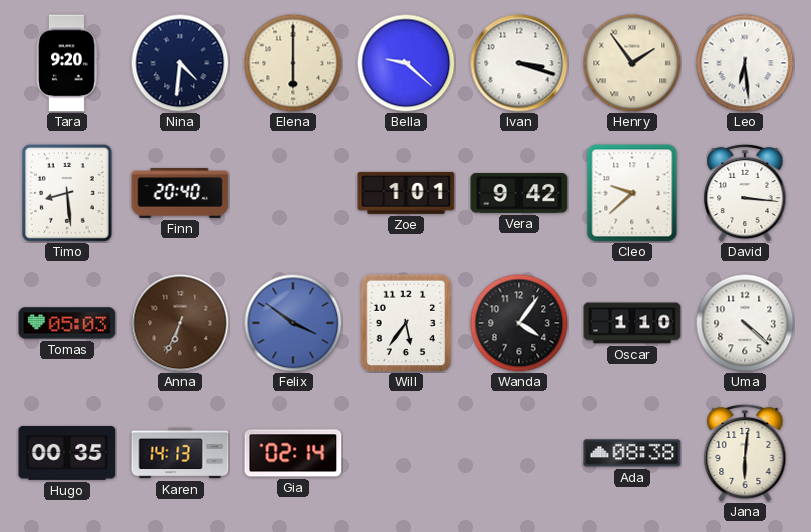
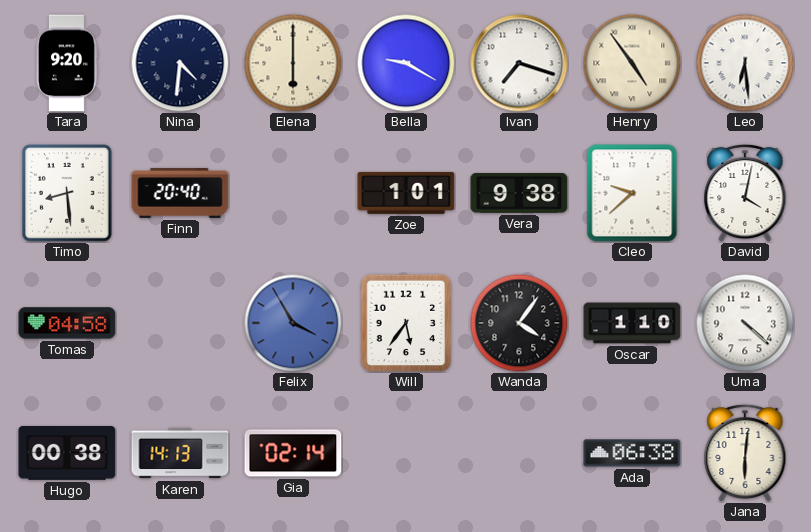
Bella: 9:22 -> 9:20 (406, 63)
Ivan: 3:18 -> 7:18 (519, 63)
Henry: 1:54 -> 4:54 (632, 63)
Vera: 9:42 -> 9:38 (519, 193)
David: 3:16 -> 4:02 (745, 193)
Tomas: 05:03 -> 04:58 (67, 323)
Anna: 6:34 -> none (180, 323)
Felix: 3:51 -> 3:55 (293, 323)
Hugo: 00:35 -> 00:38 (67, 453)
Ada: 08:38 -> 06:38 (632, 453)
